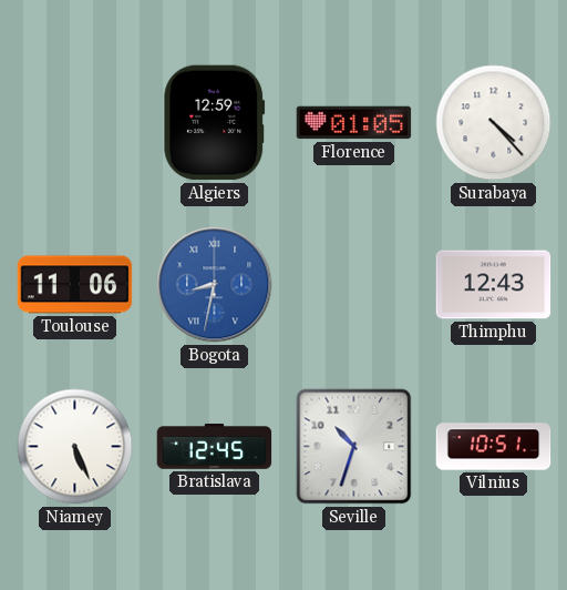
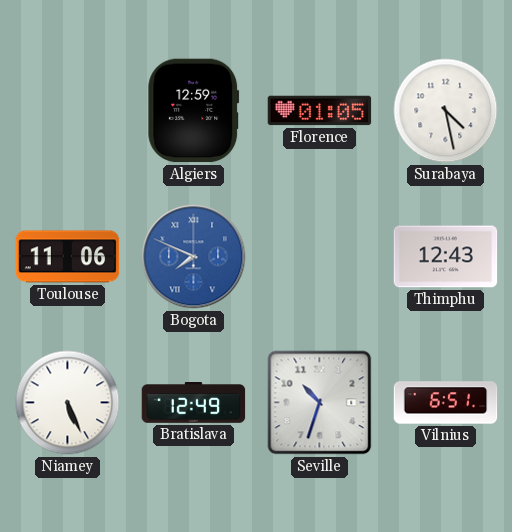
Surabaya: 4:23 -> 4:28 (446, 111)
Bogota: 8:32 -> 7:49 (194, 257)
Bratislava: 12:45 -> 12:49 (194, 403)
Vilnius: 10:51 -> 6:51 (446, 403)
